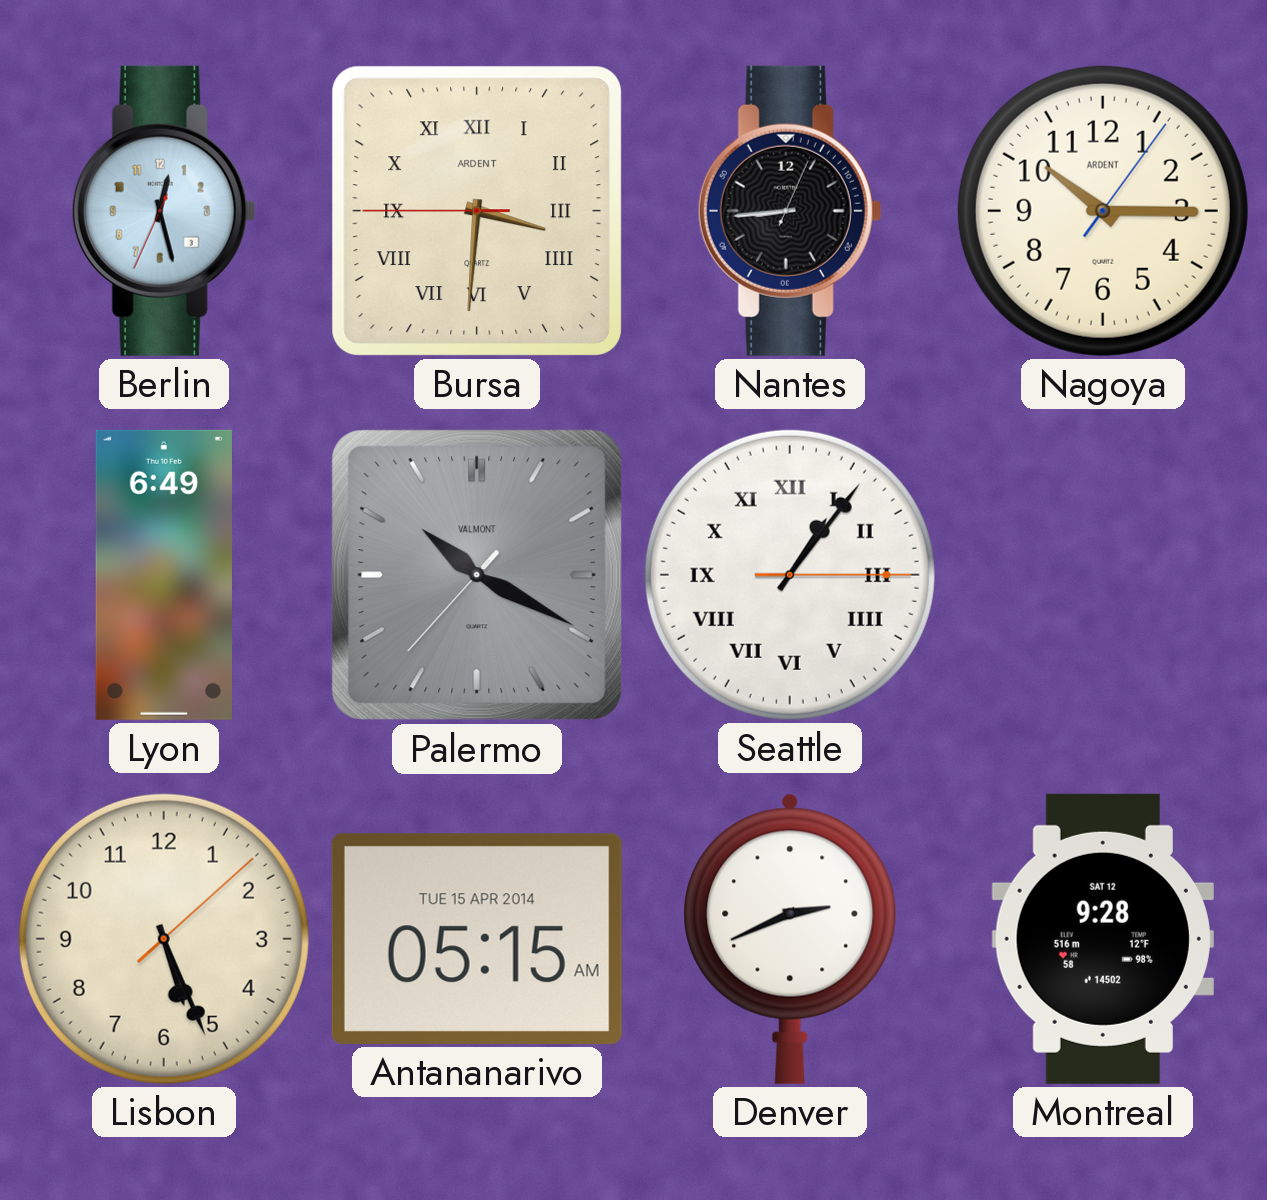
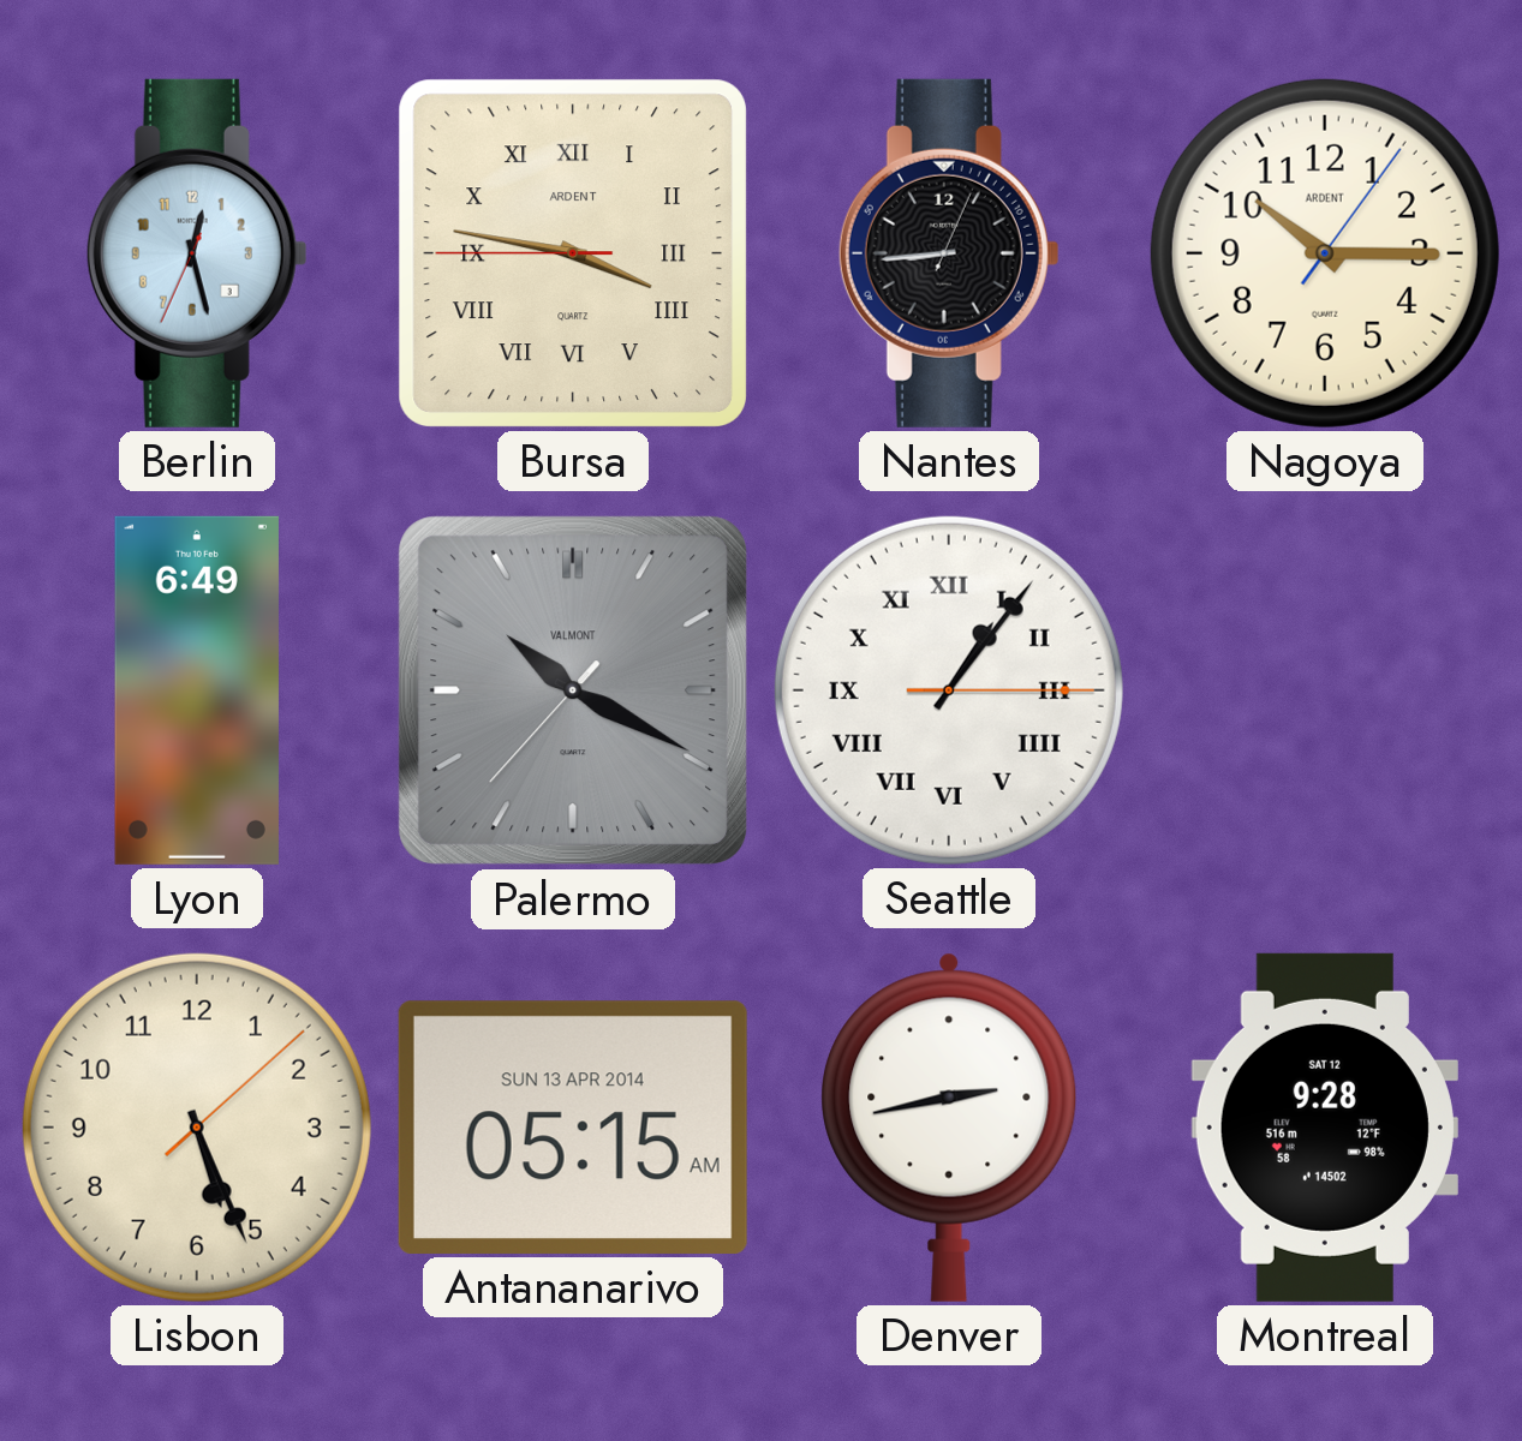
Bursa: 3:30 -> 3:46 (573, 253)
Antananarivo date: TUE 15 APR 2014 -> SUN 13 APR 2014 (573, 1128)
Denver: 2:41 -> 2:43 (949, 1128)
